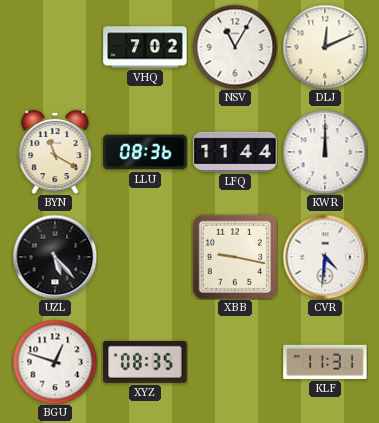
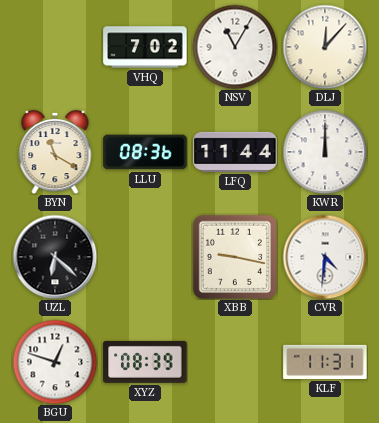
DLJ: 12:11 -> 12:07 (325, 47)
UZL: 5:23 -> 6:22 (55, 257)
XYZ: 08:35 -> 08:39 (145, 362)
